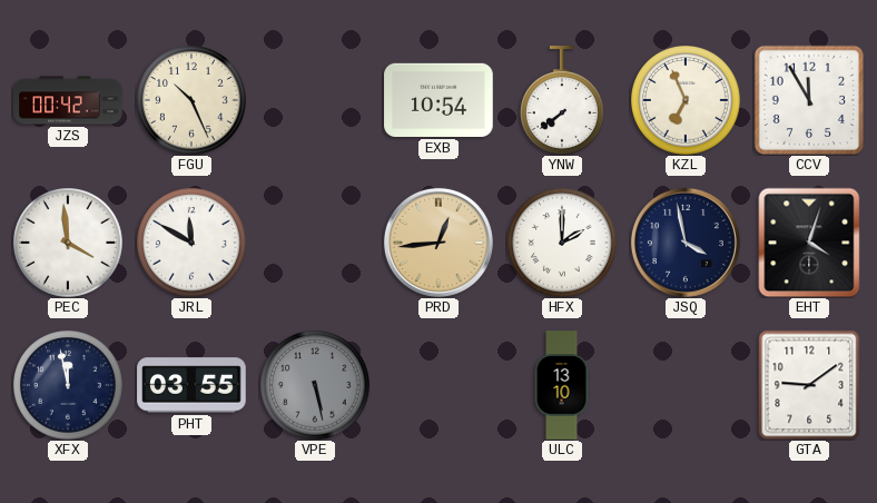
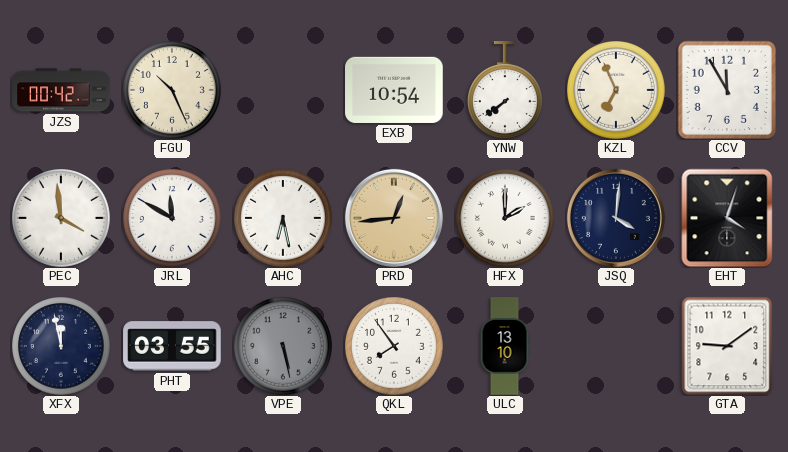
AHC: none -> 6:28 (284, 219)
JSQ: 3:58 -> 4:01 (616, 218)
QKL: none -> 7:54 (395, 347)
